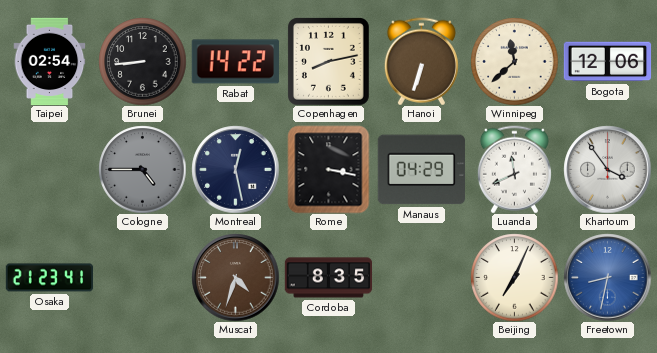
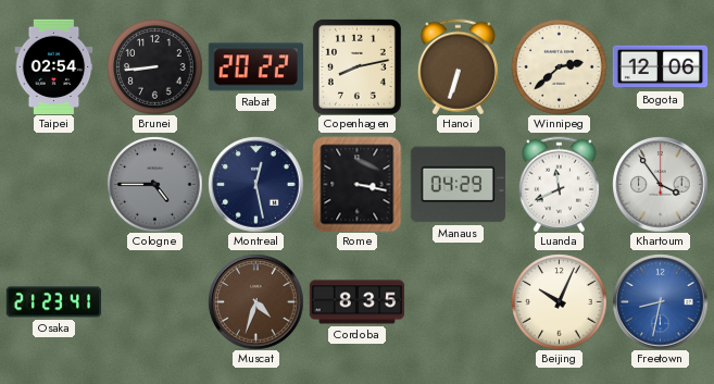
Rabat: 14:22 -> 20:22 (255, 67)
Winnipeg: 11:38 -> 2:38 (559, 66)
Beijing: 7:04 -> 10:04 (559, 301)
